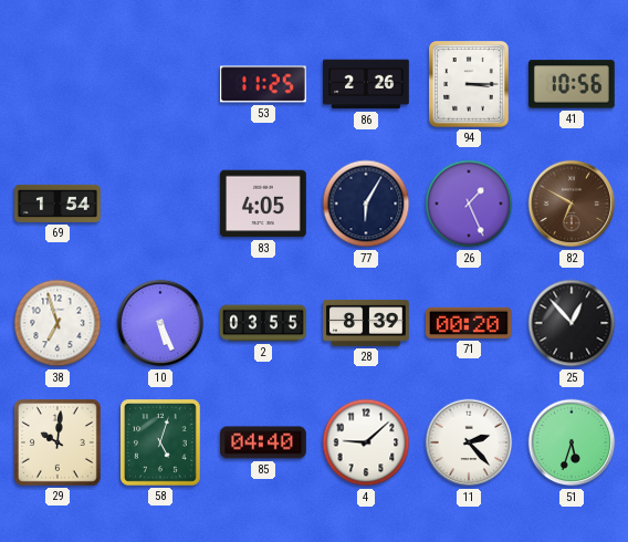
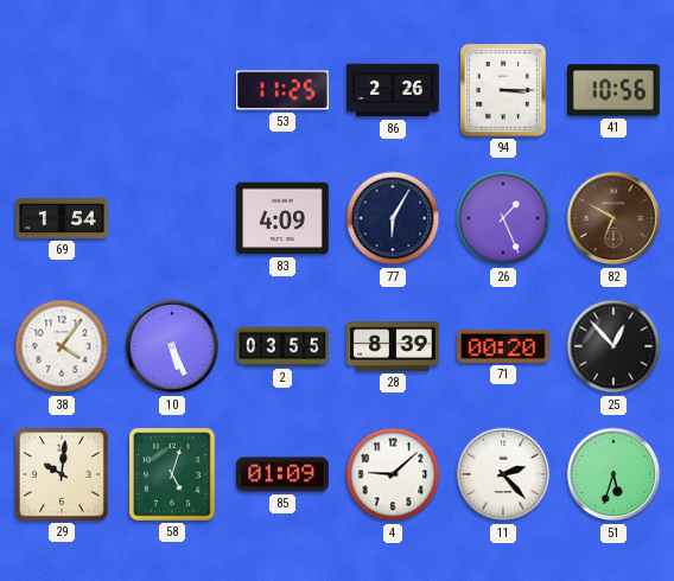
83: 4:05 -> 4:09 (284, 218)
38: 6:57 -> 4:06 (62, 346)
85: 04:40 -> 01:09 (282, 474)
